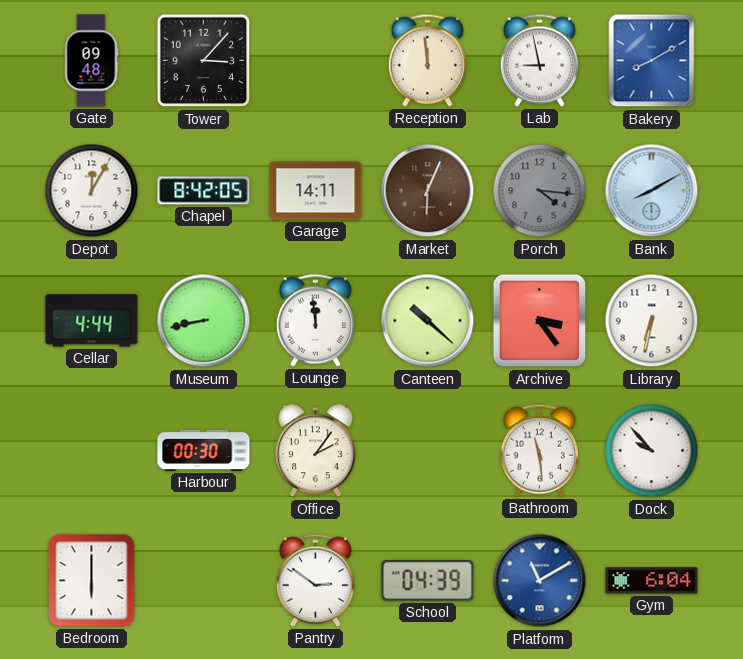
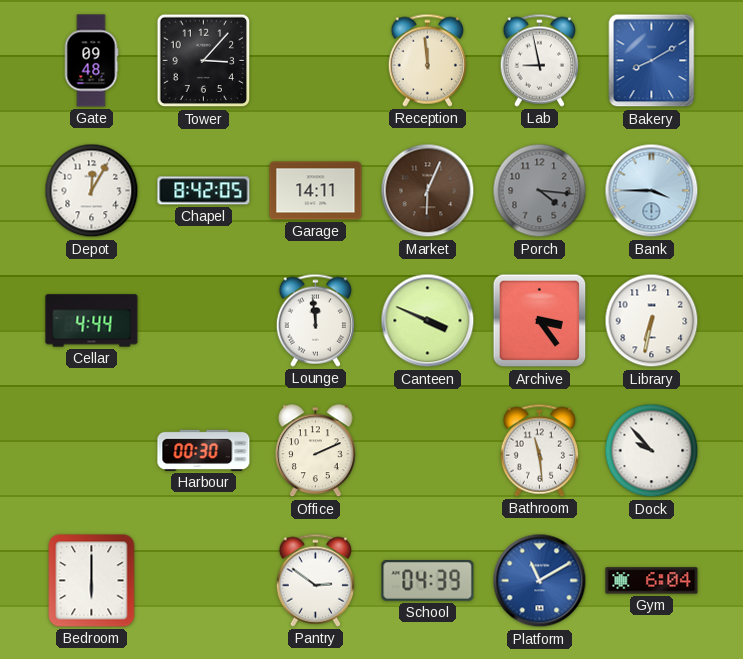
Bank: 8:10 -> 3:45 (652, 191)
Museum: 8:43 -> none (204, 321)
Canteen: 10:22 -> 3:49 (428, 321)
Office: 2:06 -> 2:11 (316, 451)
